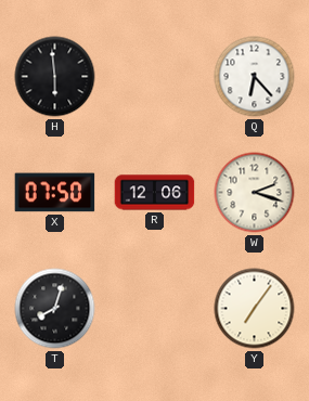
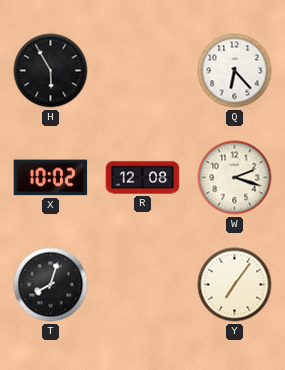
H: 5:59 -> 5:55 (51, 71)
X: 07:50 -> 10:02 (51, 178)
R: 12:06 -> 12:08 (143, 178)
